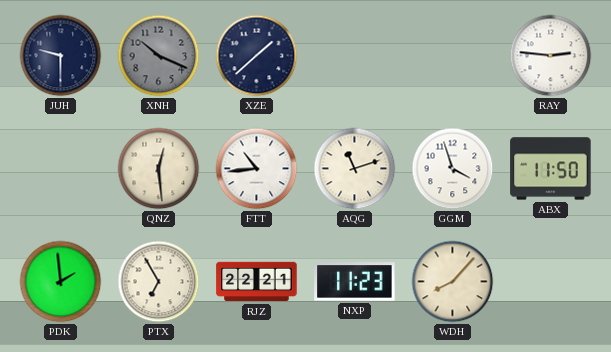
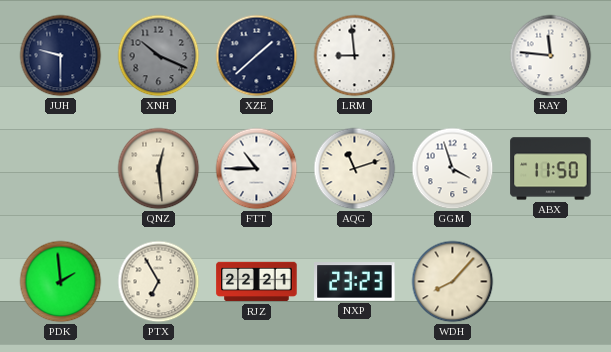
LRM: none -> 8:59 (355, 56)
RAY: 2:46 -> 11:46 (551, 56)
FTT: 10:44 -> 10:45 (257, 169)
NXP: 11:23 -> 23:23 (355, 282)
